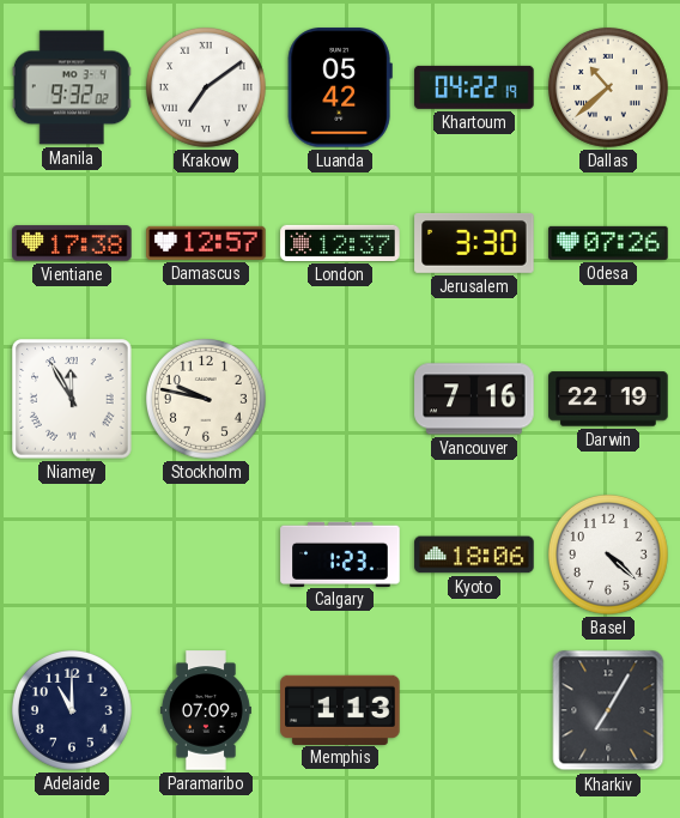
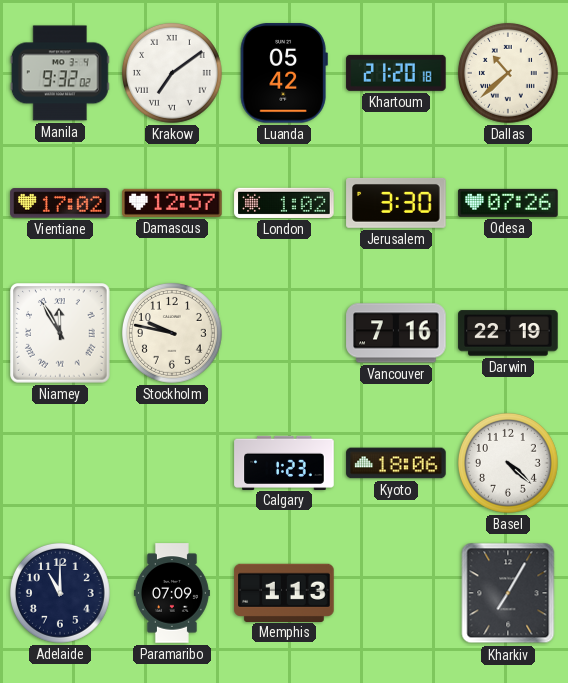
Khartoum: 04:22 -> 21:20 (396, 73)
Vientiane: 17:38 -> 17:02 (60, 203)
London: 12:37 -> 1:02 (284, 203)
